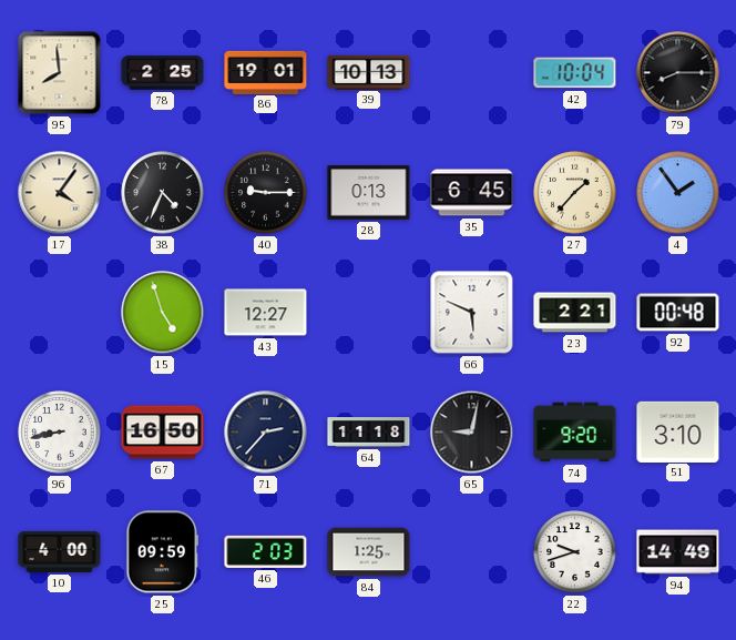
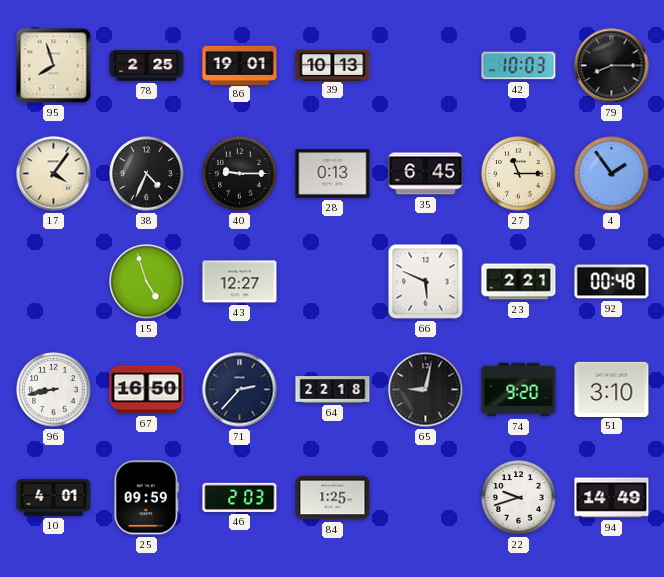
95: 7:59 -> 7:57 (54, 66)
42: 10:04 -> 10:03 (519, 66)
27: 1:37 -> 11:15 (519, 174)
64: 11:18 -> 22:18 (333, 390)
10: 4:00 -> 4:01 (54, 497)
